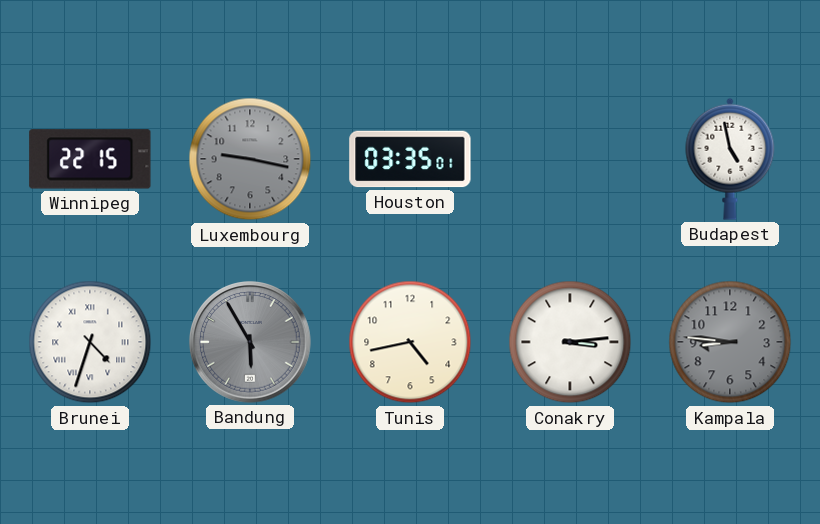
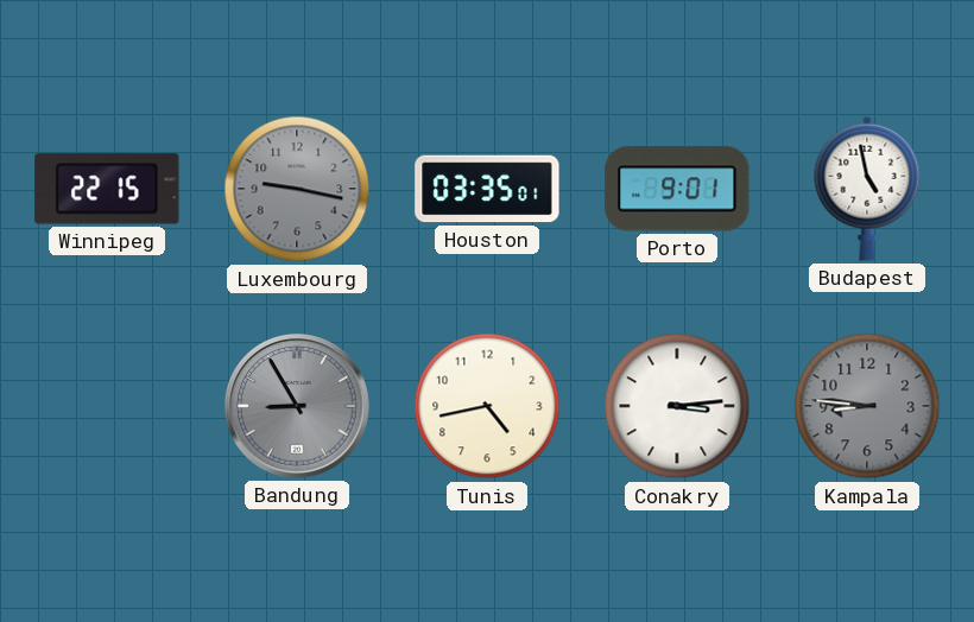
Porto: none -> 9:01 (677, 189)
Brunei: 4:33 -> none (90, 342)
Bandung: 5:55 -> 8:55 (297, 406)
